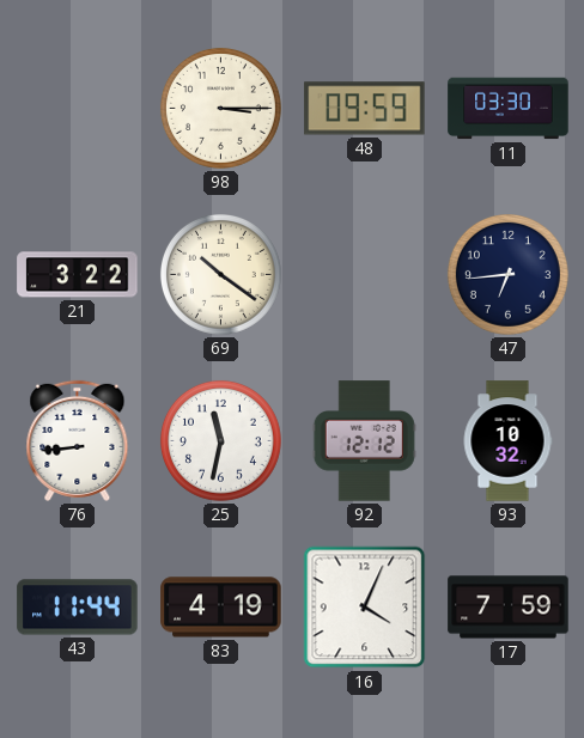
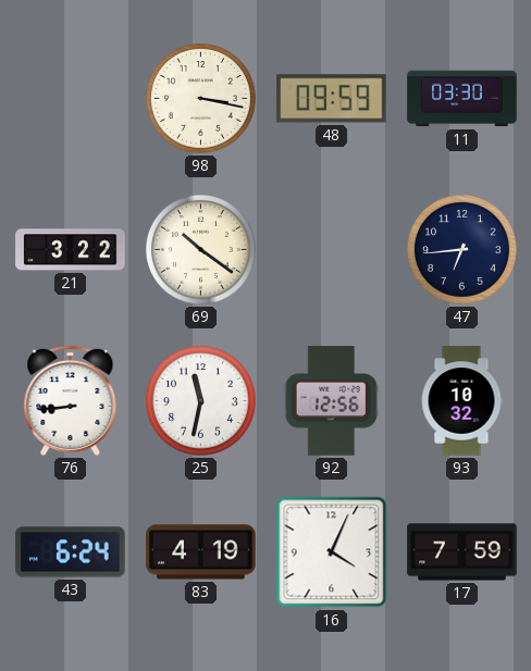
98: 3:15 -> 3:17 (200, 98)
92: 12:12 -> 12:56 (331, 401)
43: 11:44 -> 6:24 (71, 552)
